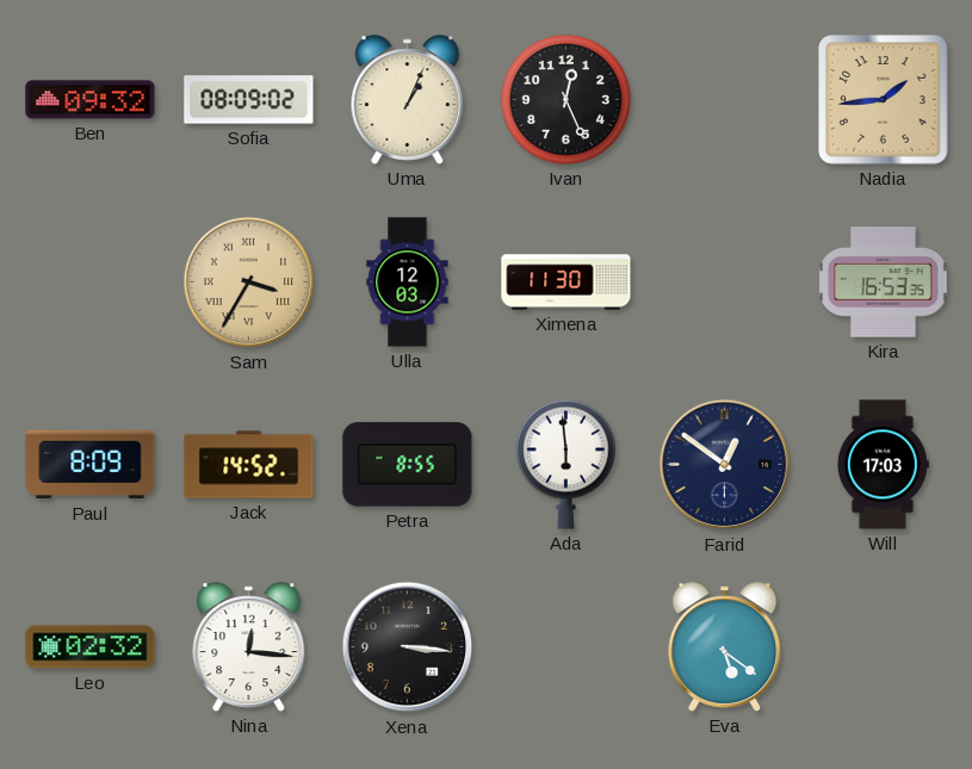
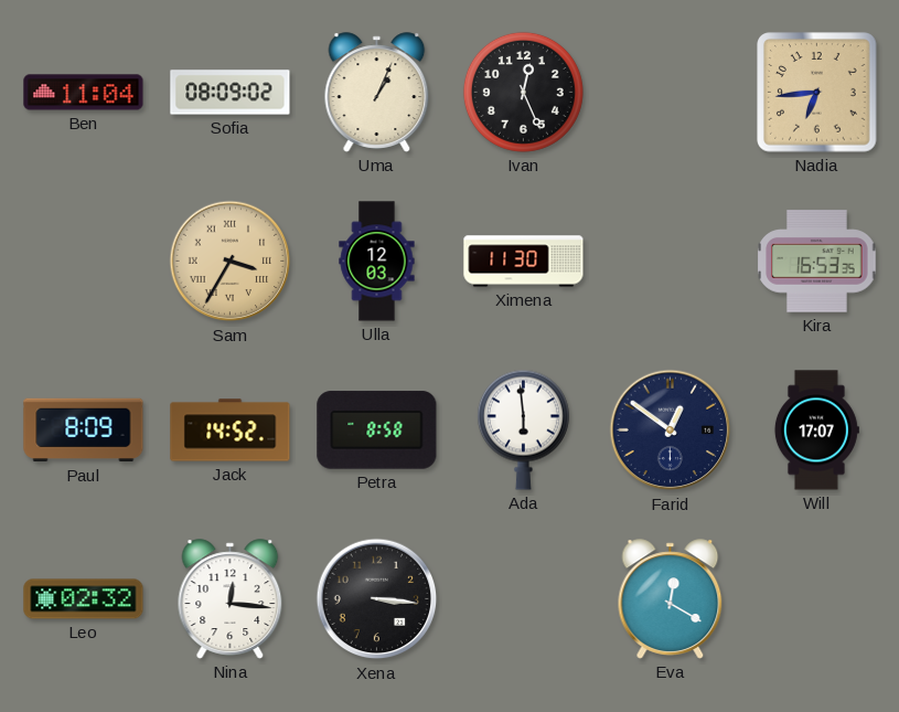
Ben: 09:32 -> 11:04 (84, 93)
Nadia: 1:44 -> 6:44 (817, 93)
Petra: 8:55 -> 8:58 (377, 431)
Will: 17:03 -> 17:07 (816, 431)
Eva: 5:21 -> 12:20 (671, 599)
